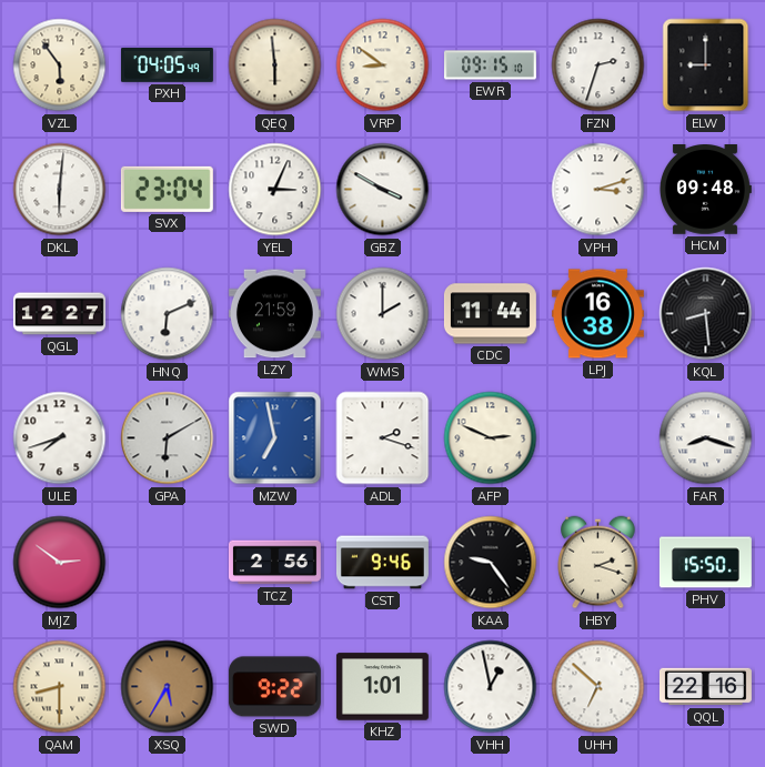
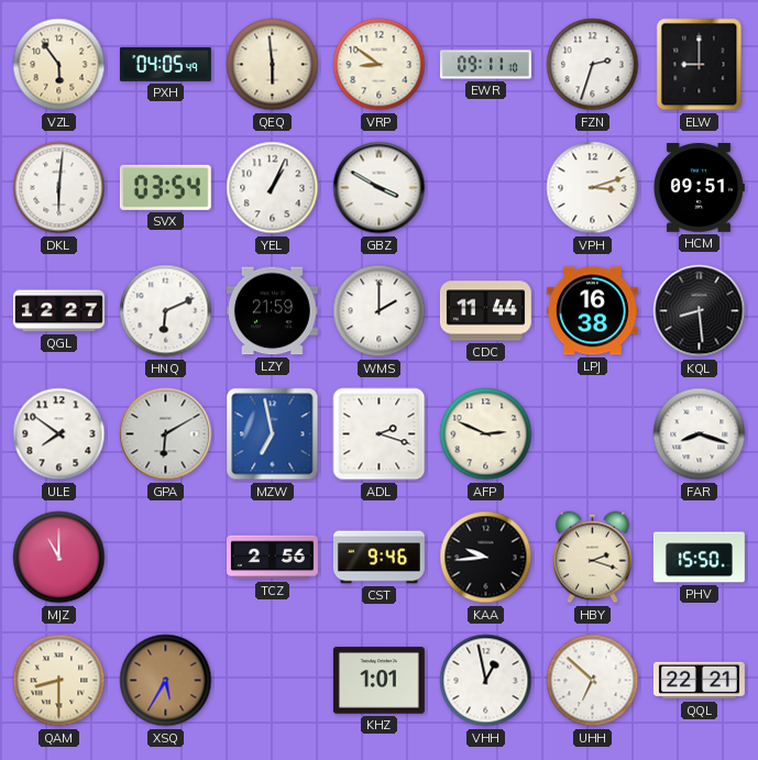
EWR: 09:15 -> 09:11 (485, 65)
SVX: 23:04 -> 03:54 (165, 187)
YEL: 3:04 -> 1:04 (273, 188)
HCM: 09:48 -> 09:51 (699, 188)
ULE: 7:42 -> 7:51 (59, 434)
MJZ: 2:51 -> 11:00 (59, 558)
KAA: 9:24 -> 9:44 (486, 558)
SWD: 9:22 -> none (274, 687)
QQL: 22:16 -> 22:21 (699, 681)
